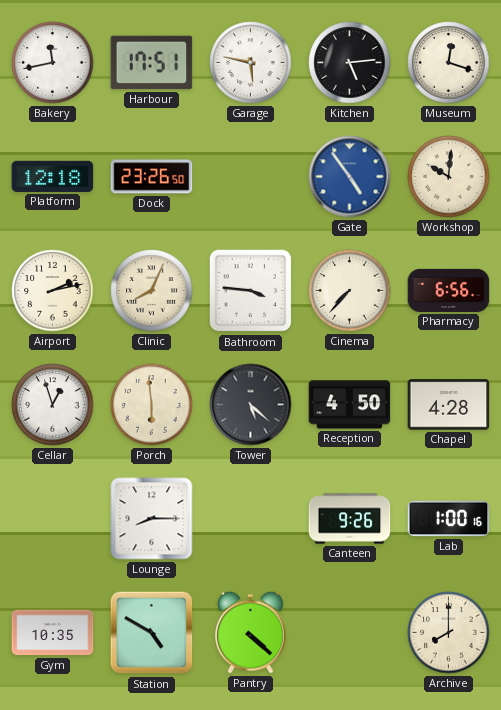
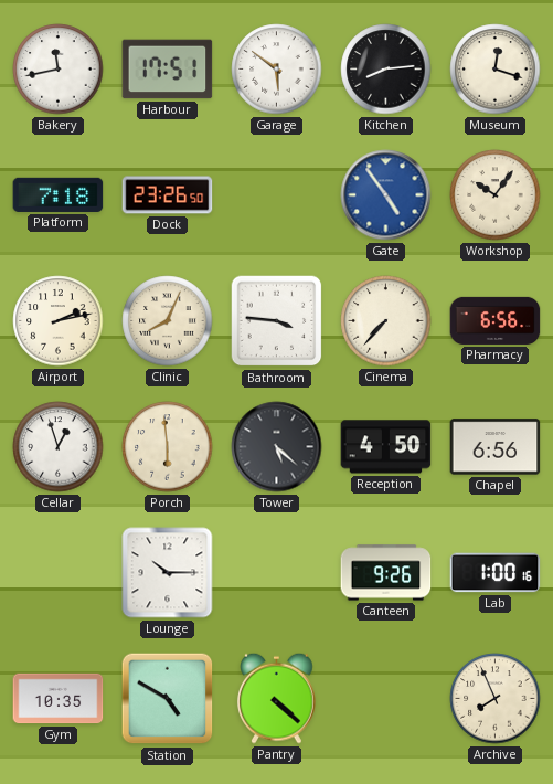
Garage: 5:47 -> 5:51 (277, 70)
Kitchen: 5:14 -> 8:14 (386, 70)
Platform: 12:18 -> 7:18 (59, 194)
Workshop: 10:01 -> 10:06 (496, 195)
Chapel: 4:28 -> 6:56 (496, 447)
Lounge: 8:15 -> 10:15 (168, 573)
Archive: 8:00 -> 7:56 (496, 699)
